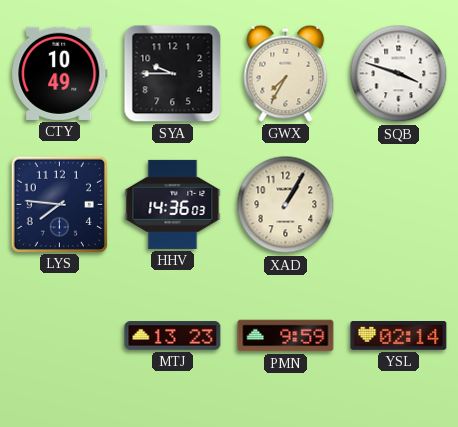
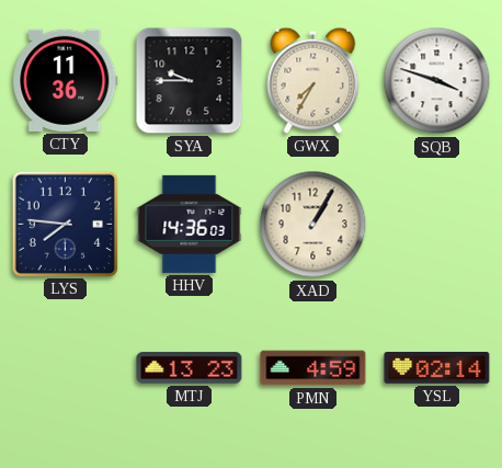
CTY: 10:49 -> 11:36 (66, 80)
PMN: 9:59 -> 4:59 (313, 368)
